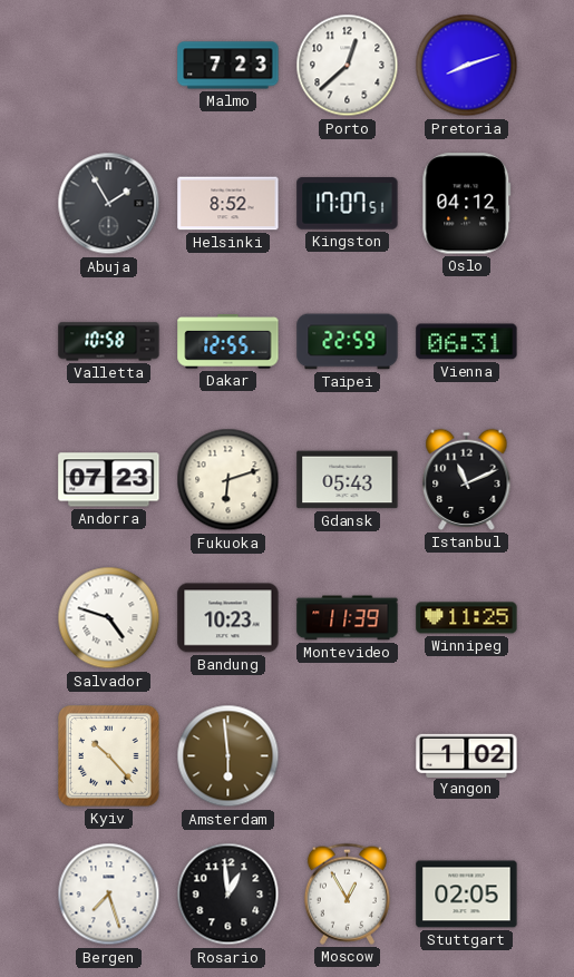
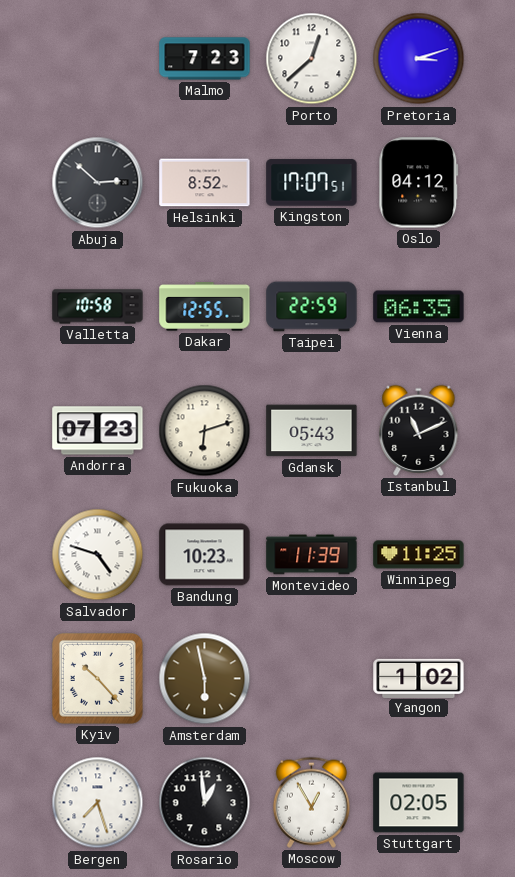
Pretoria: 8:12 -> 3:12 (419, 59)
Abuja: 1:55 -> 2:52 (98, 183)
Vienna: 06:31 -> 06:35 (419, 307)
Amsterdam: 5:59 -> 5:58 (205, 679)
